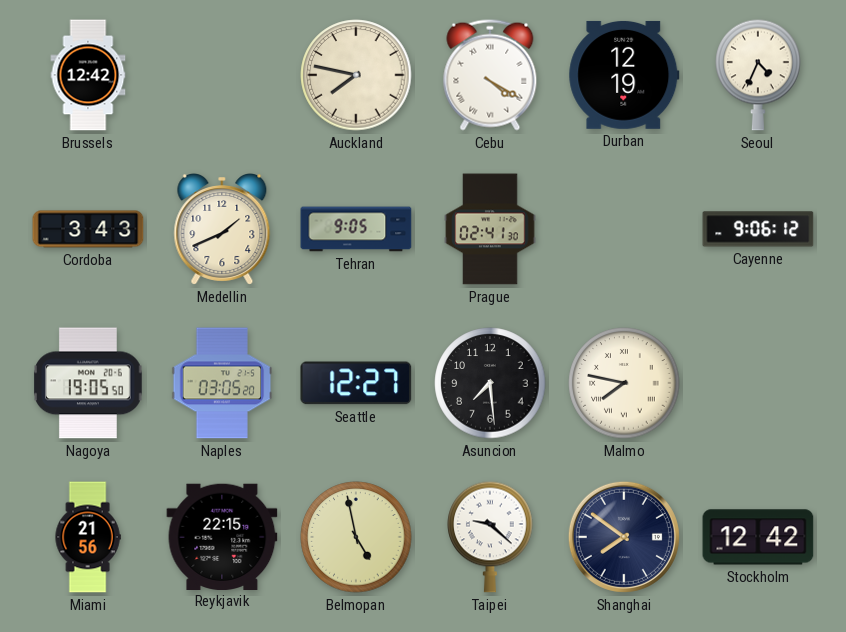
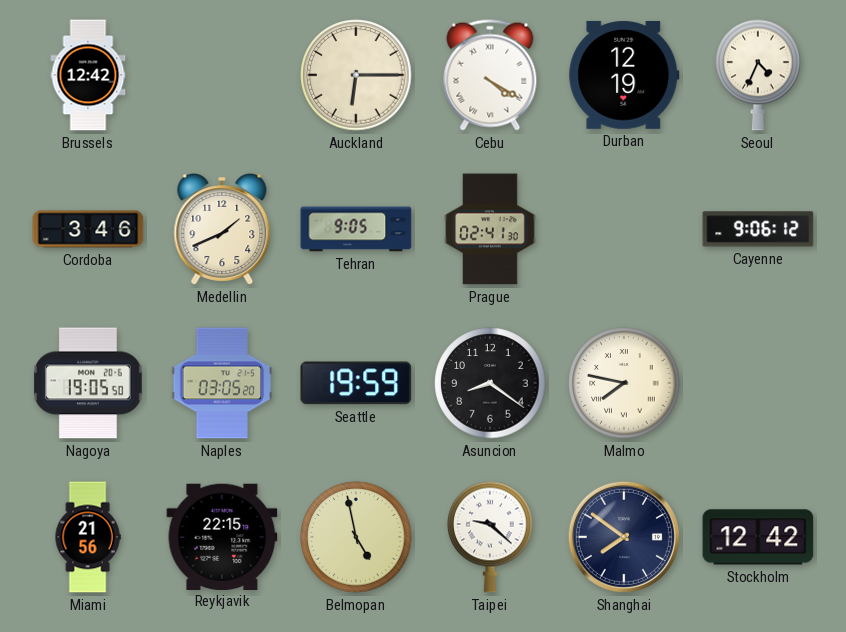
Auckland: 7:47 -> 6:15 (356, 75)
Cordoba: 3:43 -> 3:46 (88, 229)
Seattle: 12:27 -> 19:59 (356, 383)
Asuncion: 7:29 -> 8:21 (490, 383)
